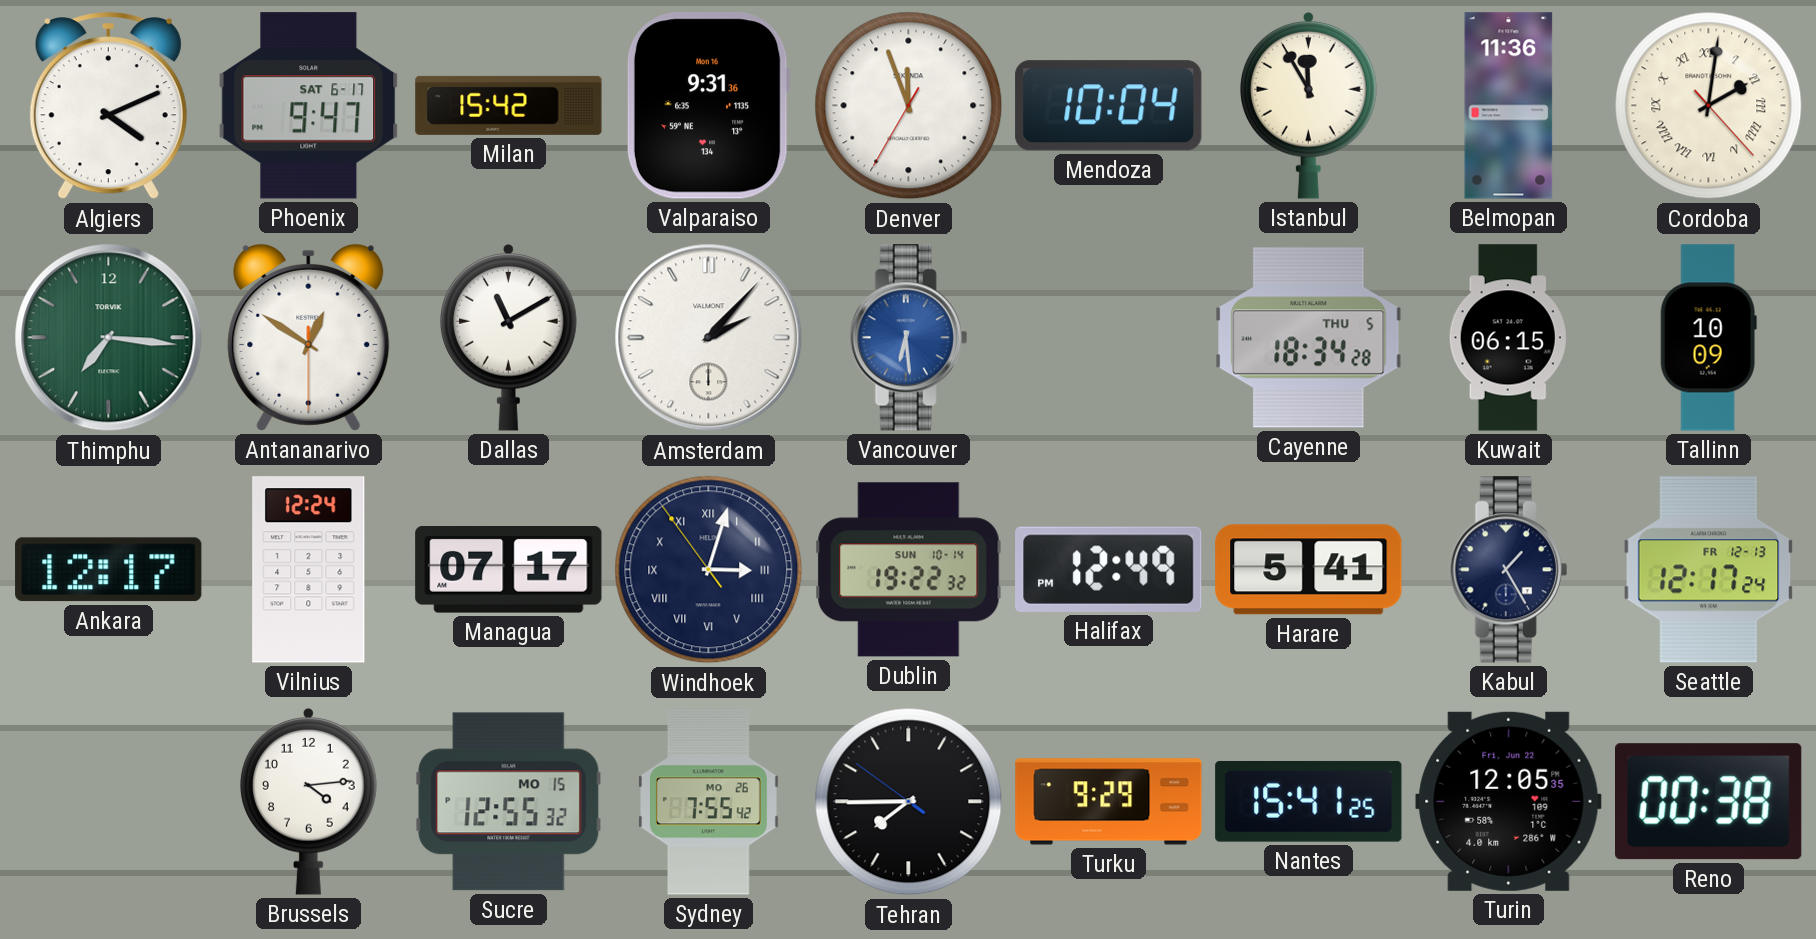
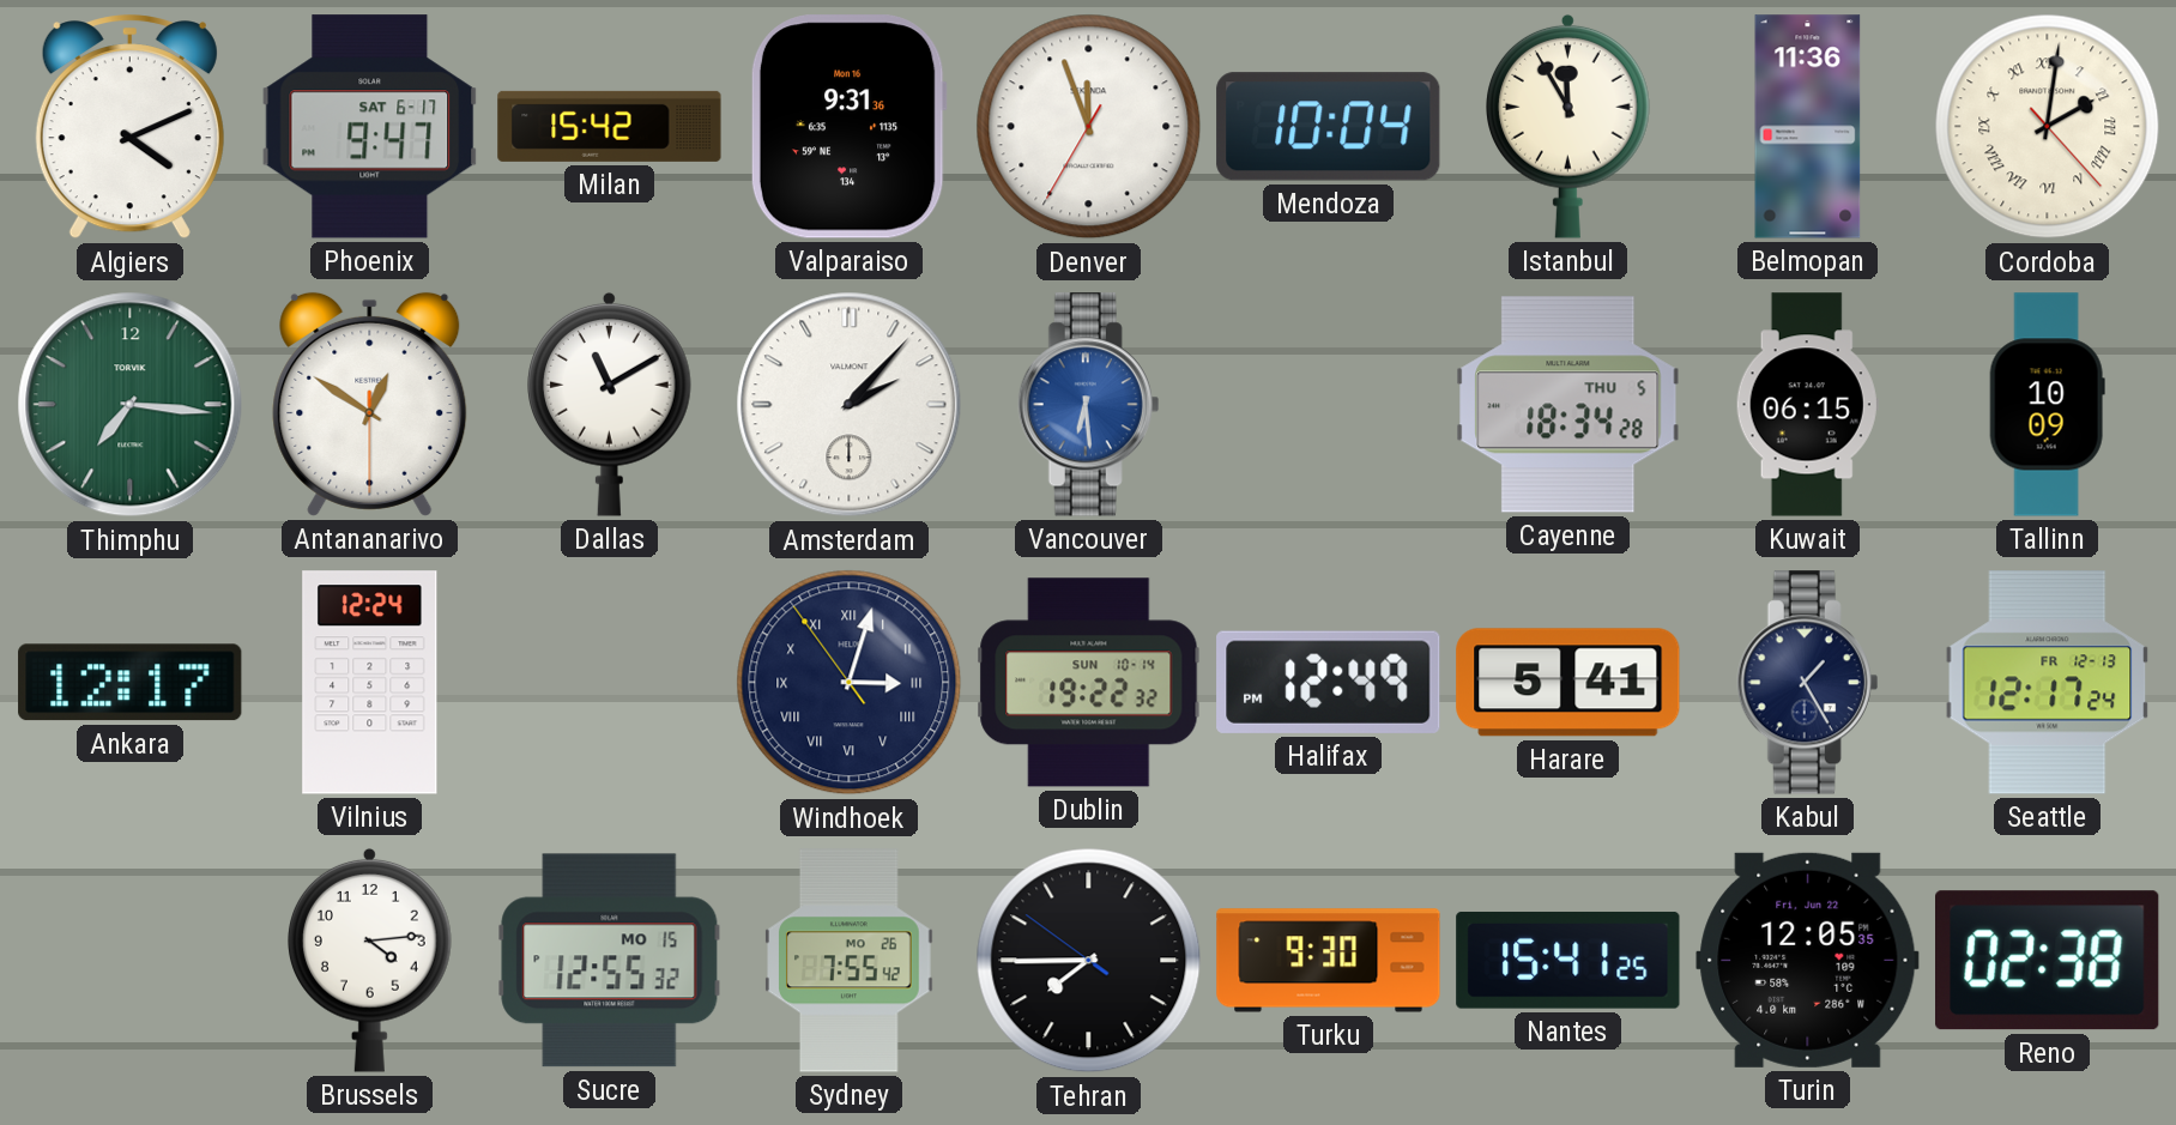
Managua: 07:17 -> none (509, 570)
Turku: 9:29 -> 9:30 (1329, 961)
Reno: 00:38 -> 02:38 (2048, 961)
